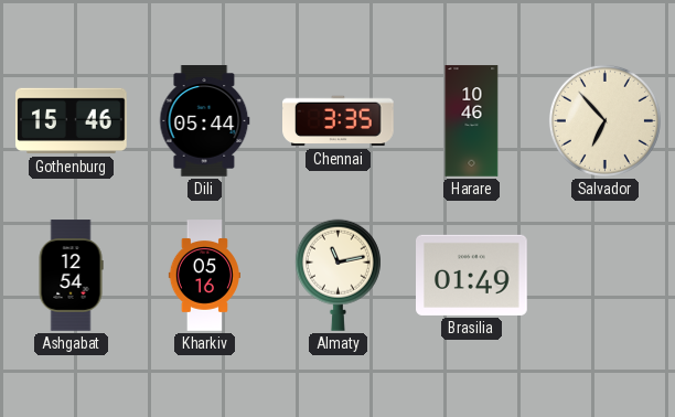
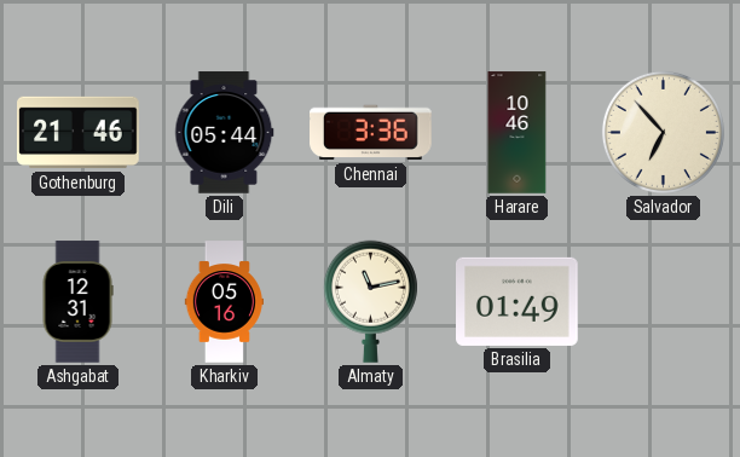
Gothenburg: 15:46 -> 21:46 (79, 133)
Chennai: 3:35 -> 3:36 (371, 133)
Ashgabat: 12:54 -> 12:31 (77, 302)
